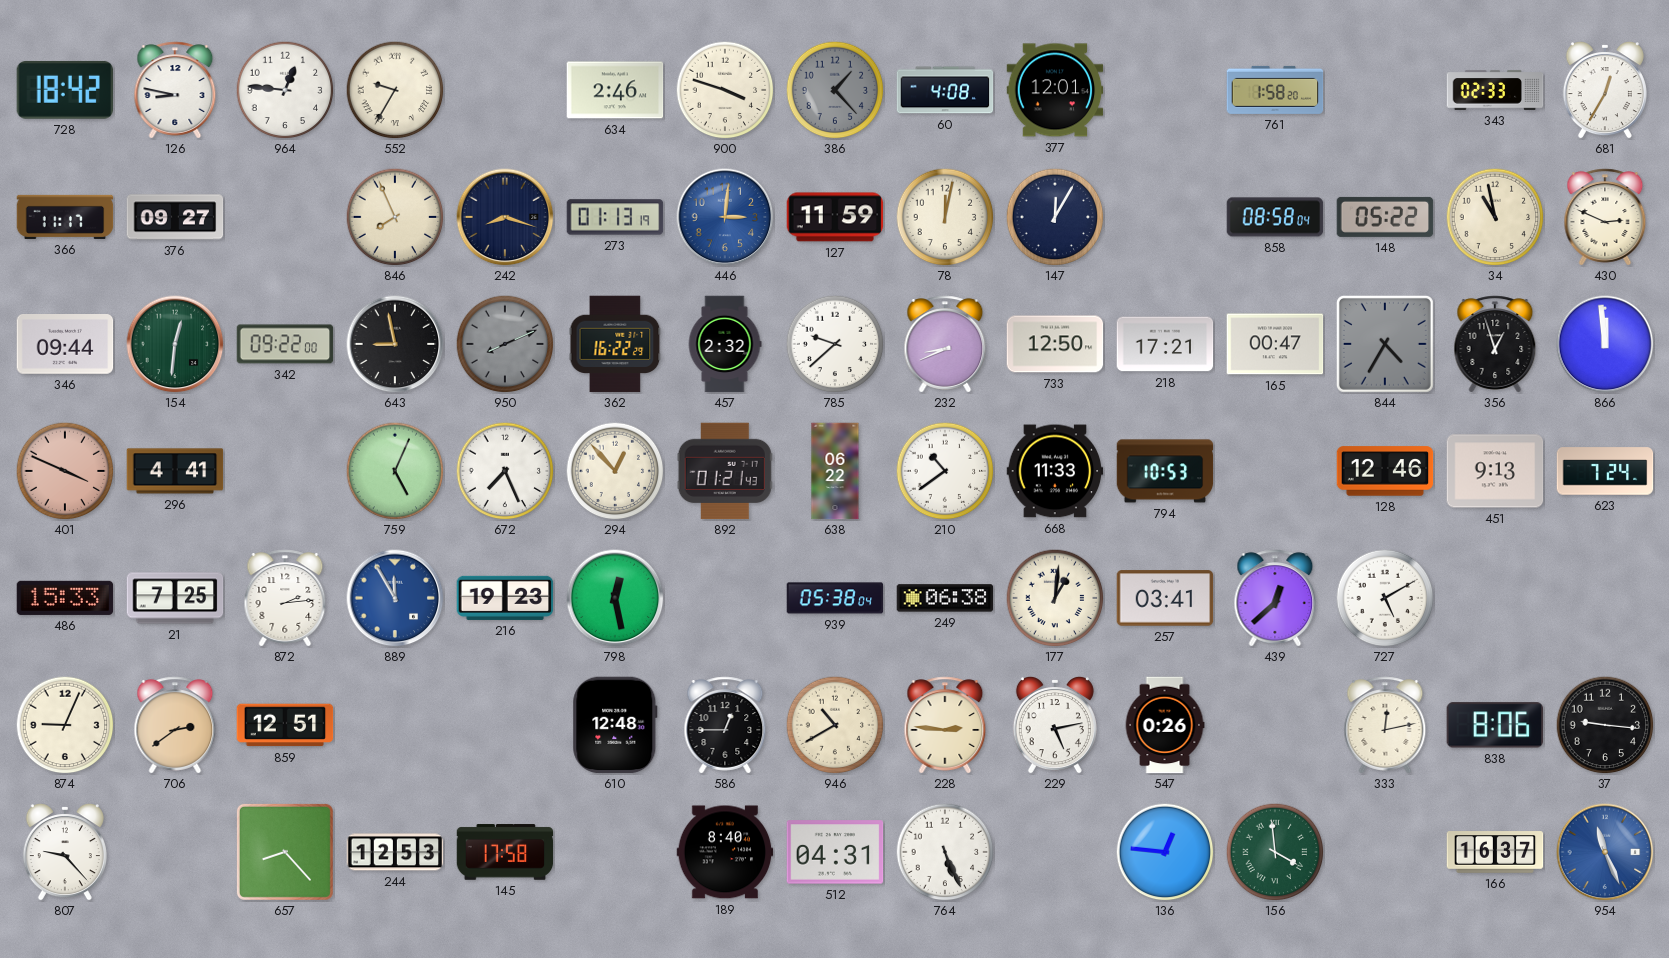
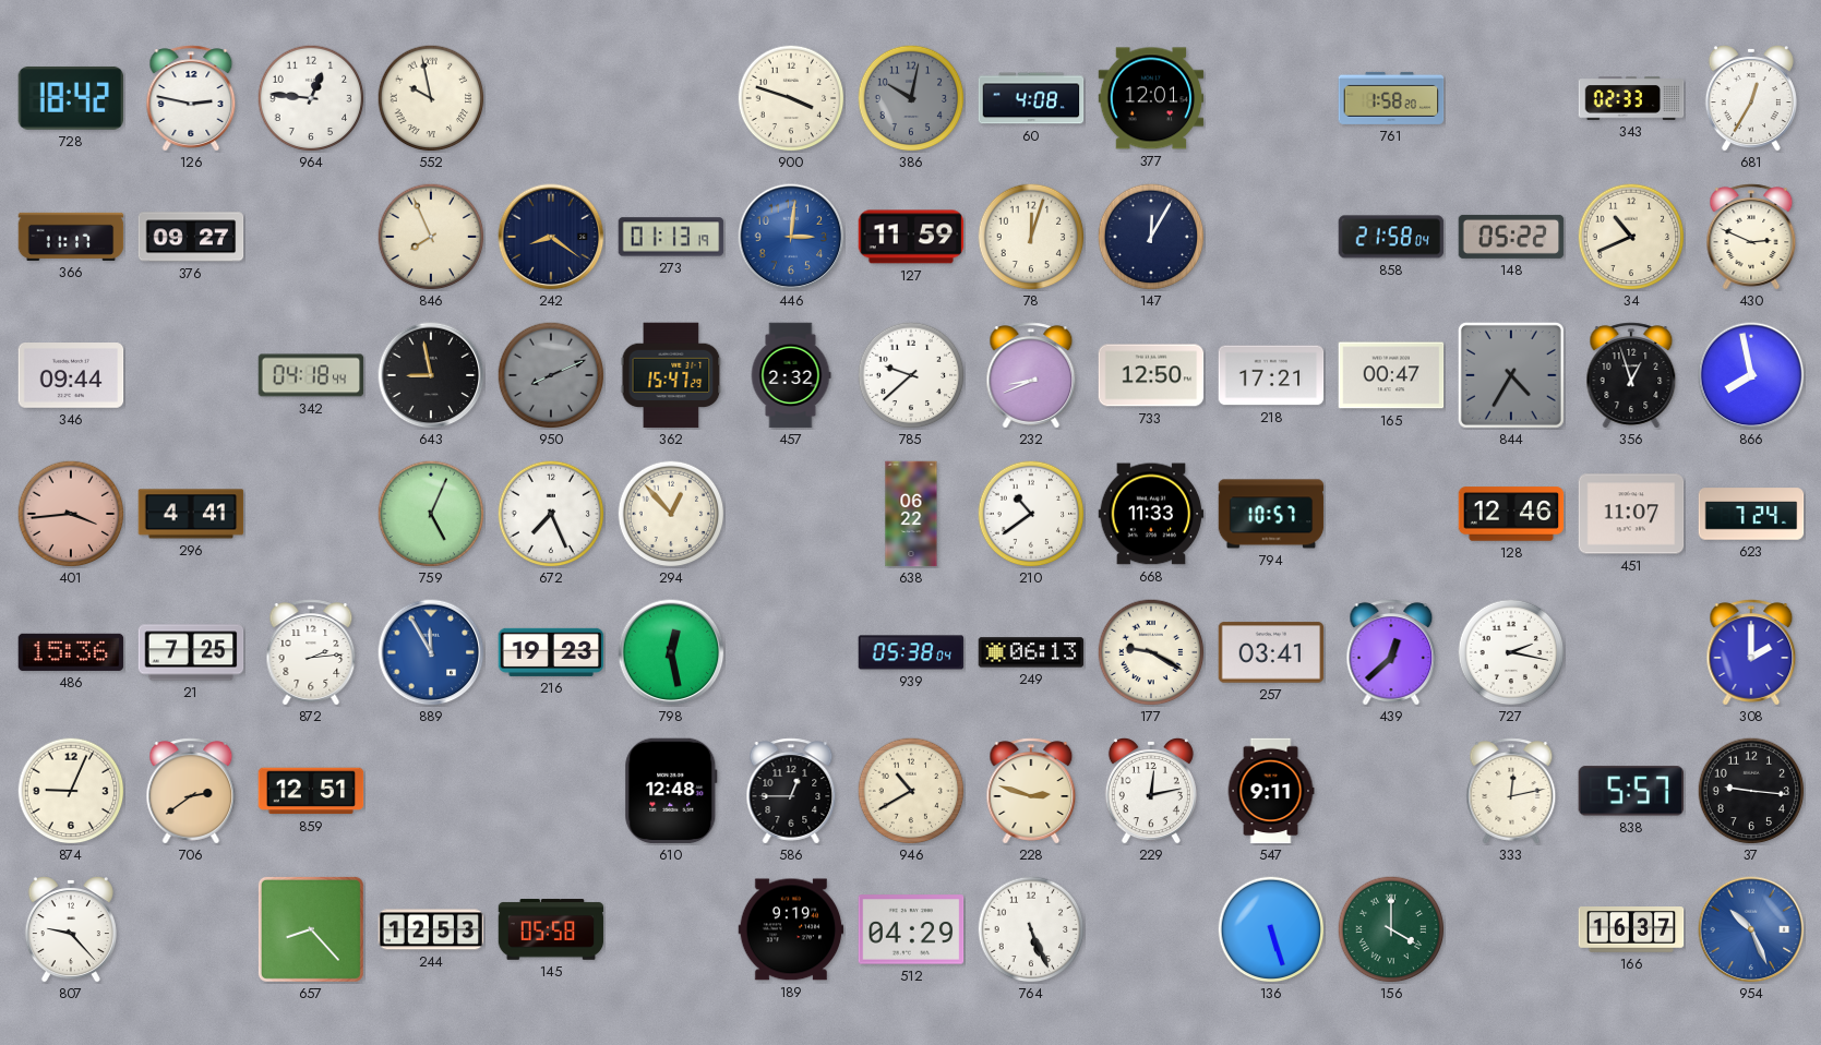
126: 8:47 -> 2:47 (191, 98)
552: 9:35 -> 9:58 (431, 98)
634: 2:46 -> none (615, 90)
386: 1:23 -> 10:02 (911, 98)
242: 8:18 -> 8:21 (551, 237)
78: 12:02 -> 12:03 (1031, 237)
858: 08:58 -> 21:58 (1391, 237)
34: 10:58 -> 10:41 (1631, 237)
154: 12:31 -> none (175, 344)
342: 09:22 -> 04:18 (311, 375)
362: 16:22 -> 15:47 (671, 375)
866: 11:59 -> 7:58 (1751, 375)
401: 3:49 -> 3:44 (71, 514)
892: 01:21 -> none (725, 471)
794: 10:53 -> 10:57 (1271, 514)
451: 9:13 -> 11:07 (1631, 514)
486: 15:33 -> 15:36 (71, 652)
249: 06:38 -> 06:13 (1031, 652)
177: 1:01 -> 9:20 (1151, 652)
727: 5:10 -> 2:17 (1511, 652)
308: none -> 2:00 (1751, 652)
228: 2:46 -> 2:48 (1031, 791)
229: 5:13 -> 12:13 (1151, 792)
547: 0:26 -> 9:11 (1271, 791)
838: 8:06 -> 5:57 (1630, 791)
145: 17:58 -> 05:58 (551, 929)
189: 8:40 -> 9:19 (791, 929)
512: 04:31 -> 04:29 (911, 929)
136: 12:46 -> 5:27 (1271, 929)
156: 3:59 -> 4:00 (1391, 929)
954: 11:26 -> 10:26 (1751, 929)
